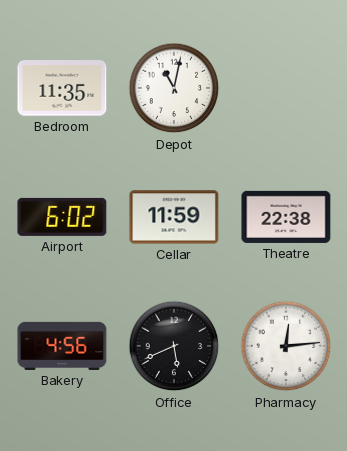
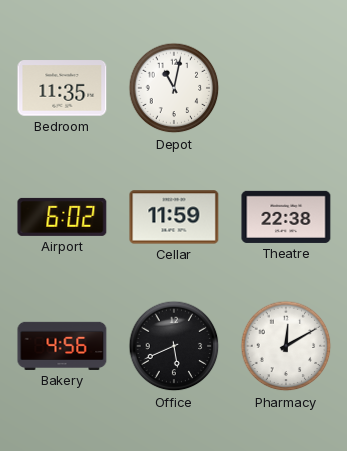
Pharmacy: 12:14 -> 12:10 (286, 346)
